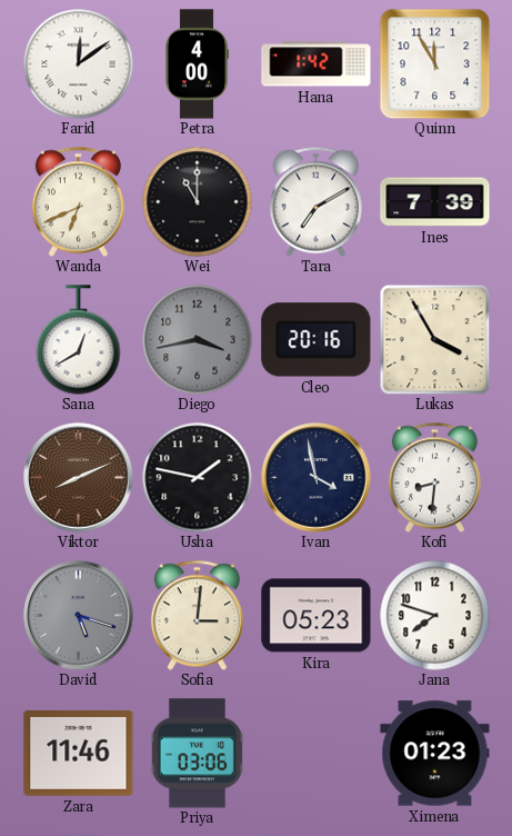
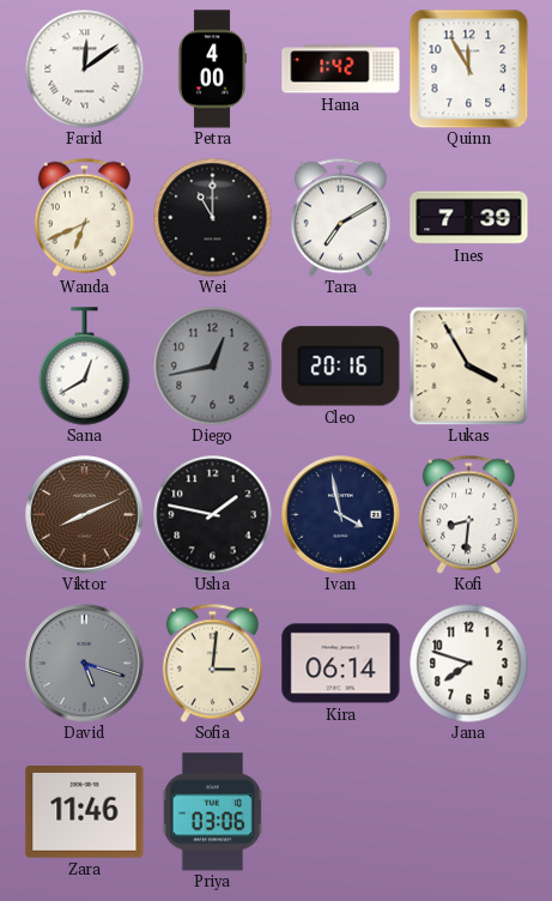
Diego: 3:43 -> 12:43 (213, 367)
Kira: 05:23 -> 06:14 (341, 664)
Ximena: 01:23 -> none (435, 754)
